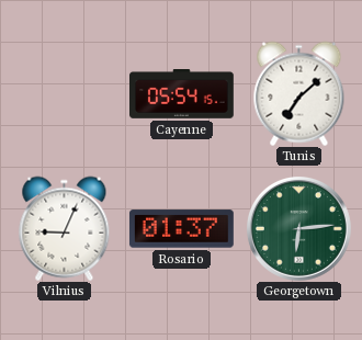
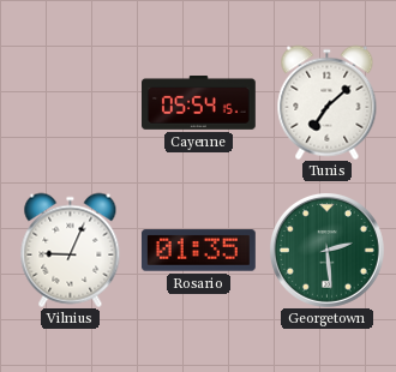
Rosario: 01:37 -> 01:35 (199, 251)
Georgetown: 6:14 -> 2:29 (326, 250)
